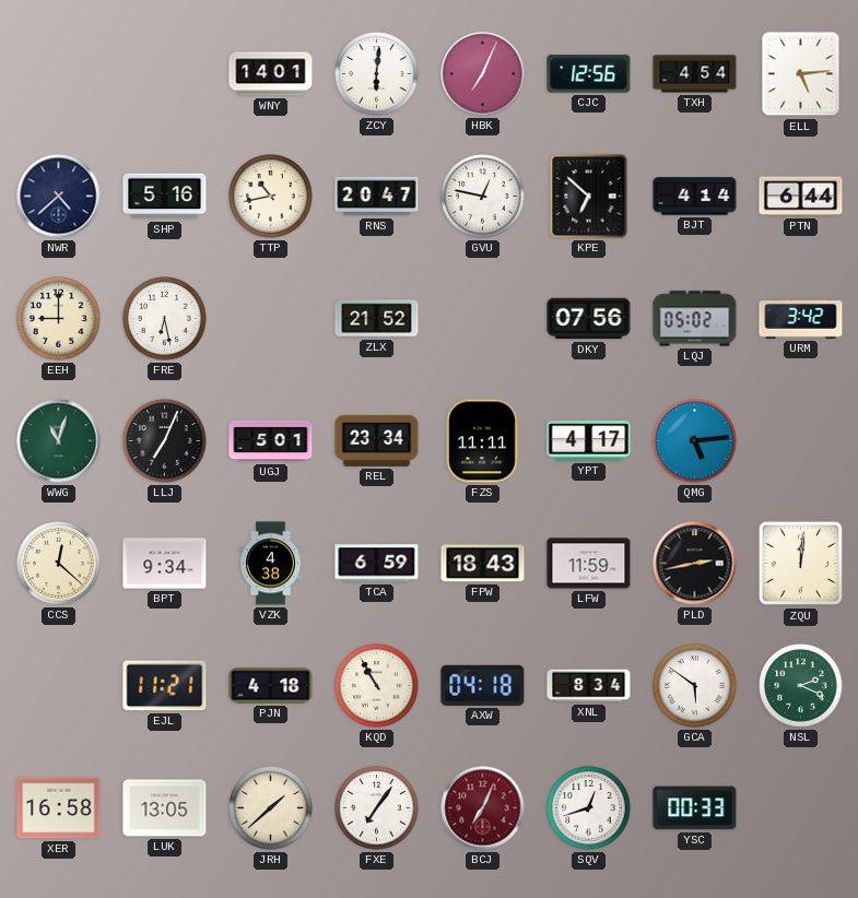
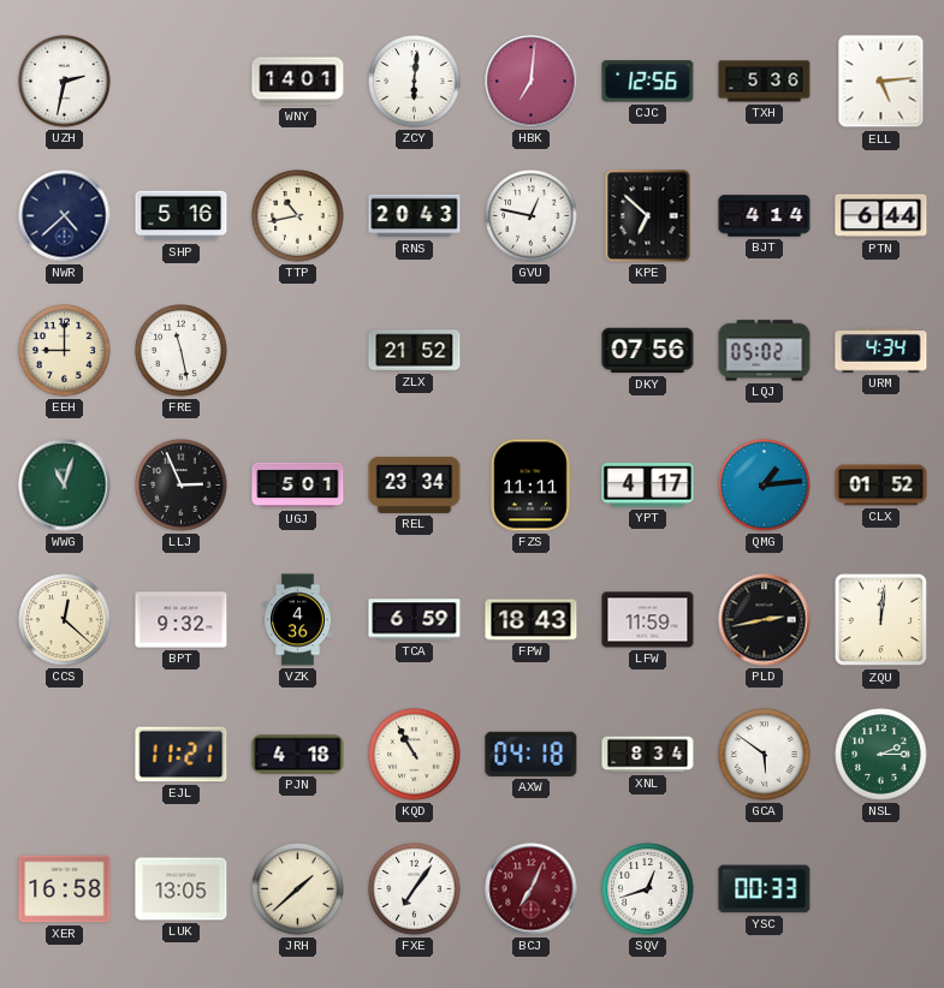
UZH: none -> 2:32 (65, 82)
HBK: 7:04 -> 7:01 (532, 82)
TXH: 4:54 -> 5:36 (765, 82)
RNS: 20:47 -> 20:43 (415, 216)
FRE: 6:28 -> 11:28 (182, 351)
URM: 3:42 -> 4:34 (881, 351)
LLJ: 7:04 -> 2:56 (182, 486)
QMG: 5:14 -> 1:14 (765, 486)
CLX: none -> 01:52 (881, 486)
BPT: 9:34 -> 9:32 (182, 620)
VZK: 4:38 -> 4:36 (298, 620)
NSL: 2:19 -> 2:15 (881, 755)
